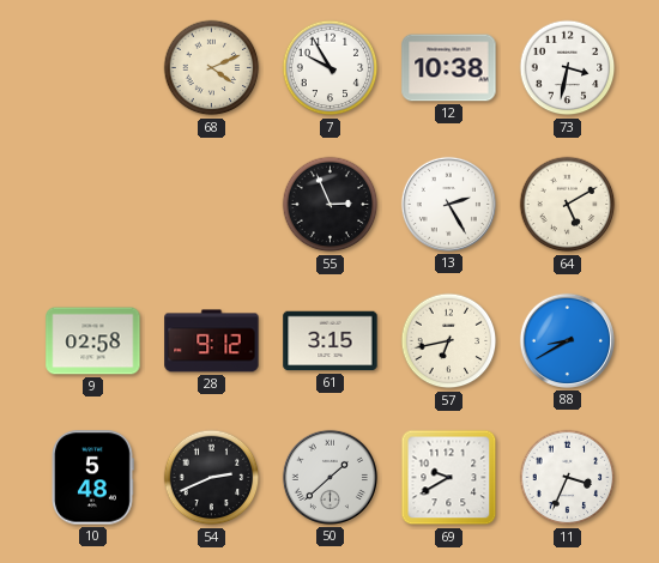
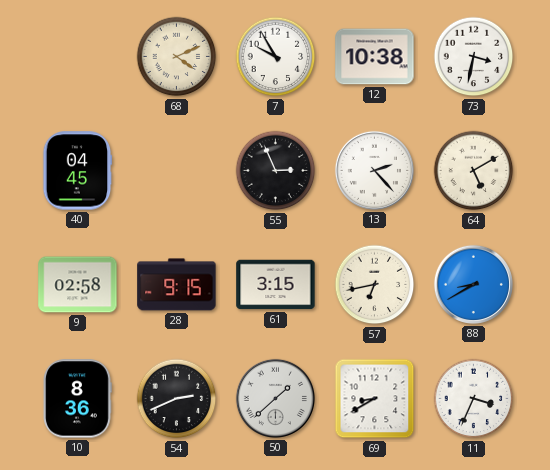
40: none -> 04:45 (78, 171)
13: 2:25 -> 2:23 (374, 170)
28: 9:12 -> 9:15 (177, 285)
10: 5:48 -> 8:36 (77, 399)
69: 9:40 -> 8:40 (375, 399)
